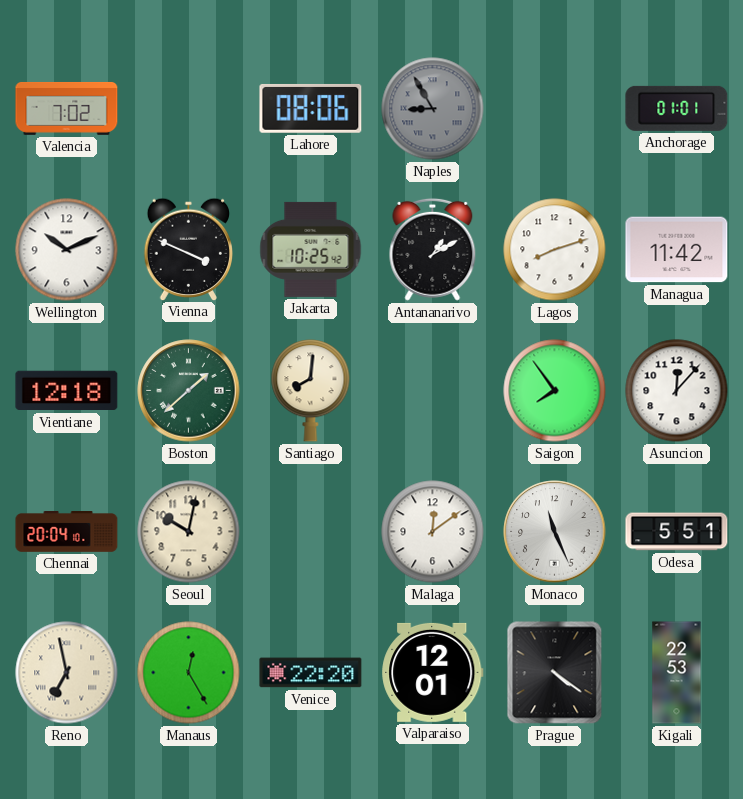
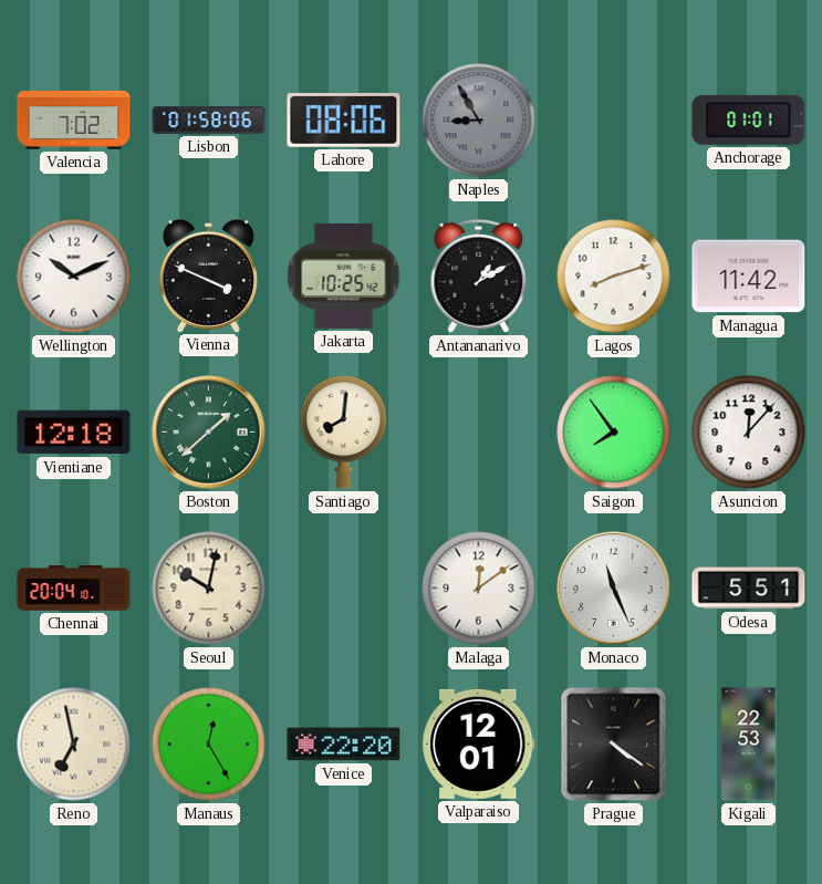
Lisbon: none -> 01:58 (209, 119)
